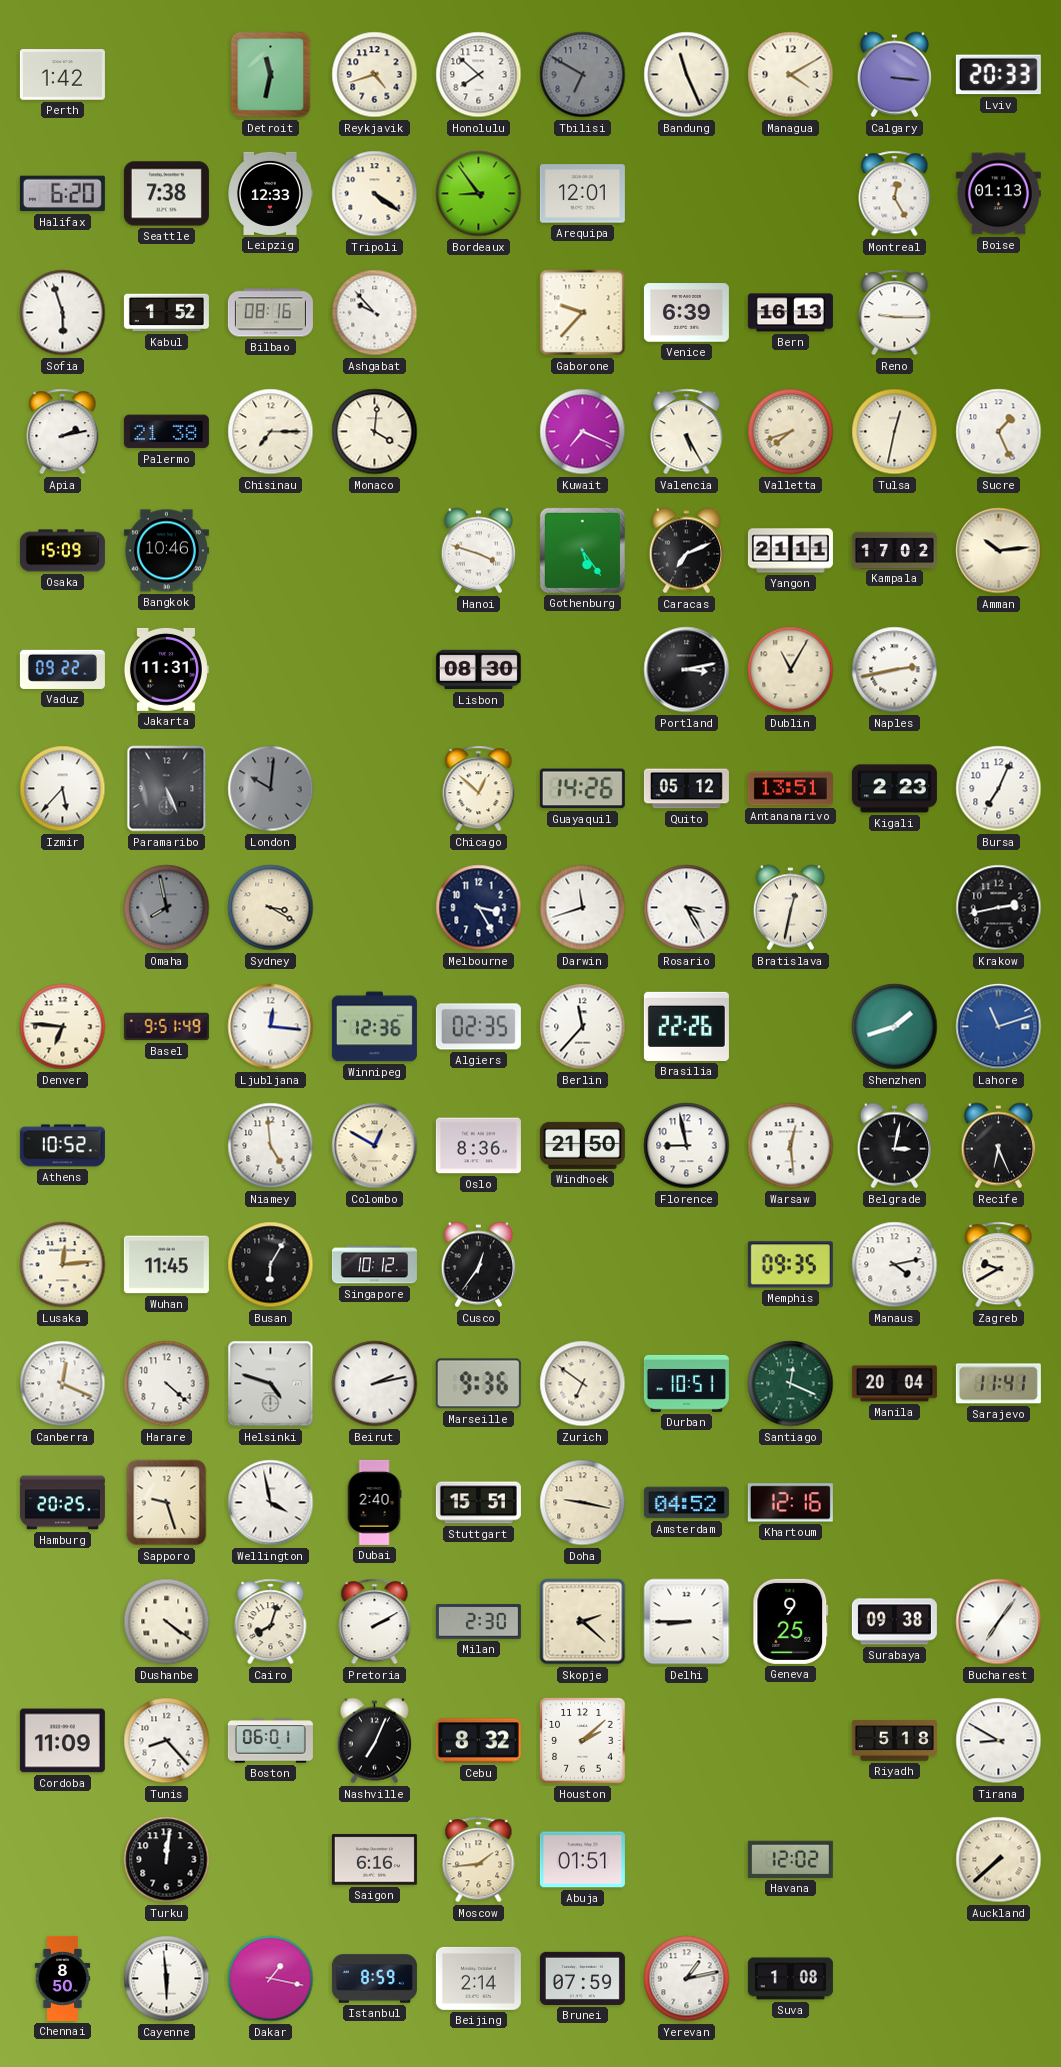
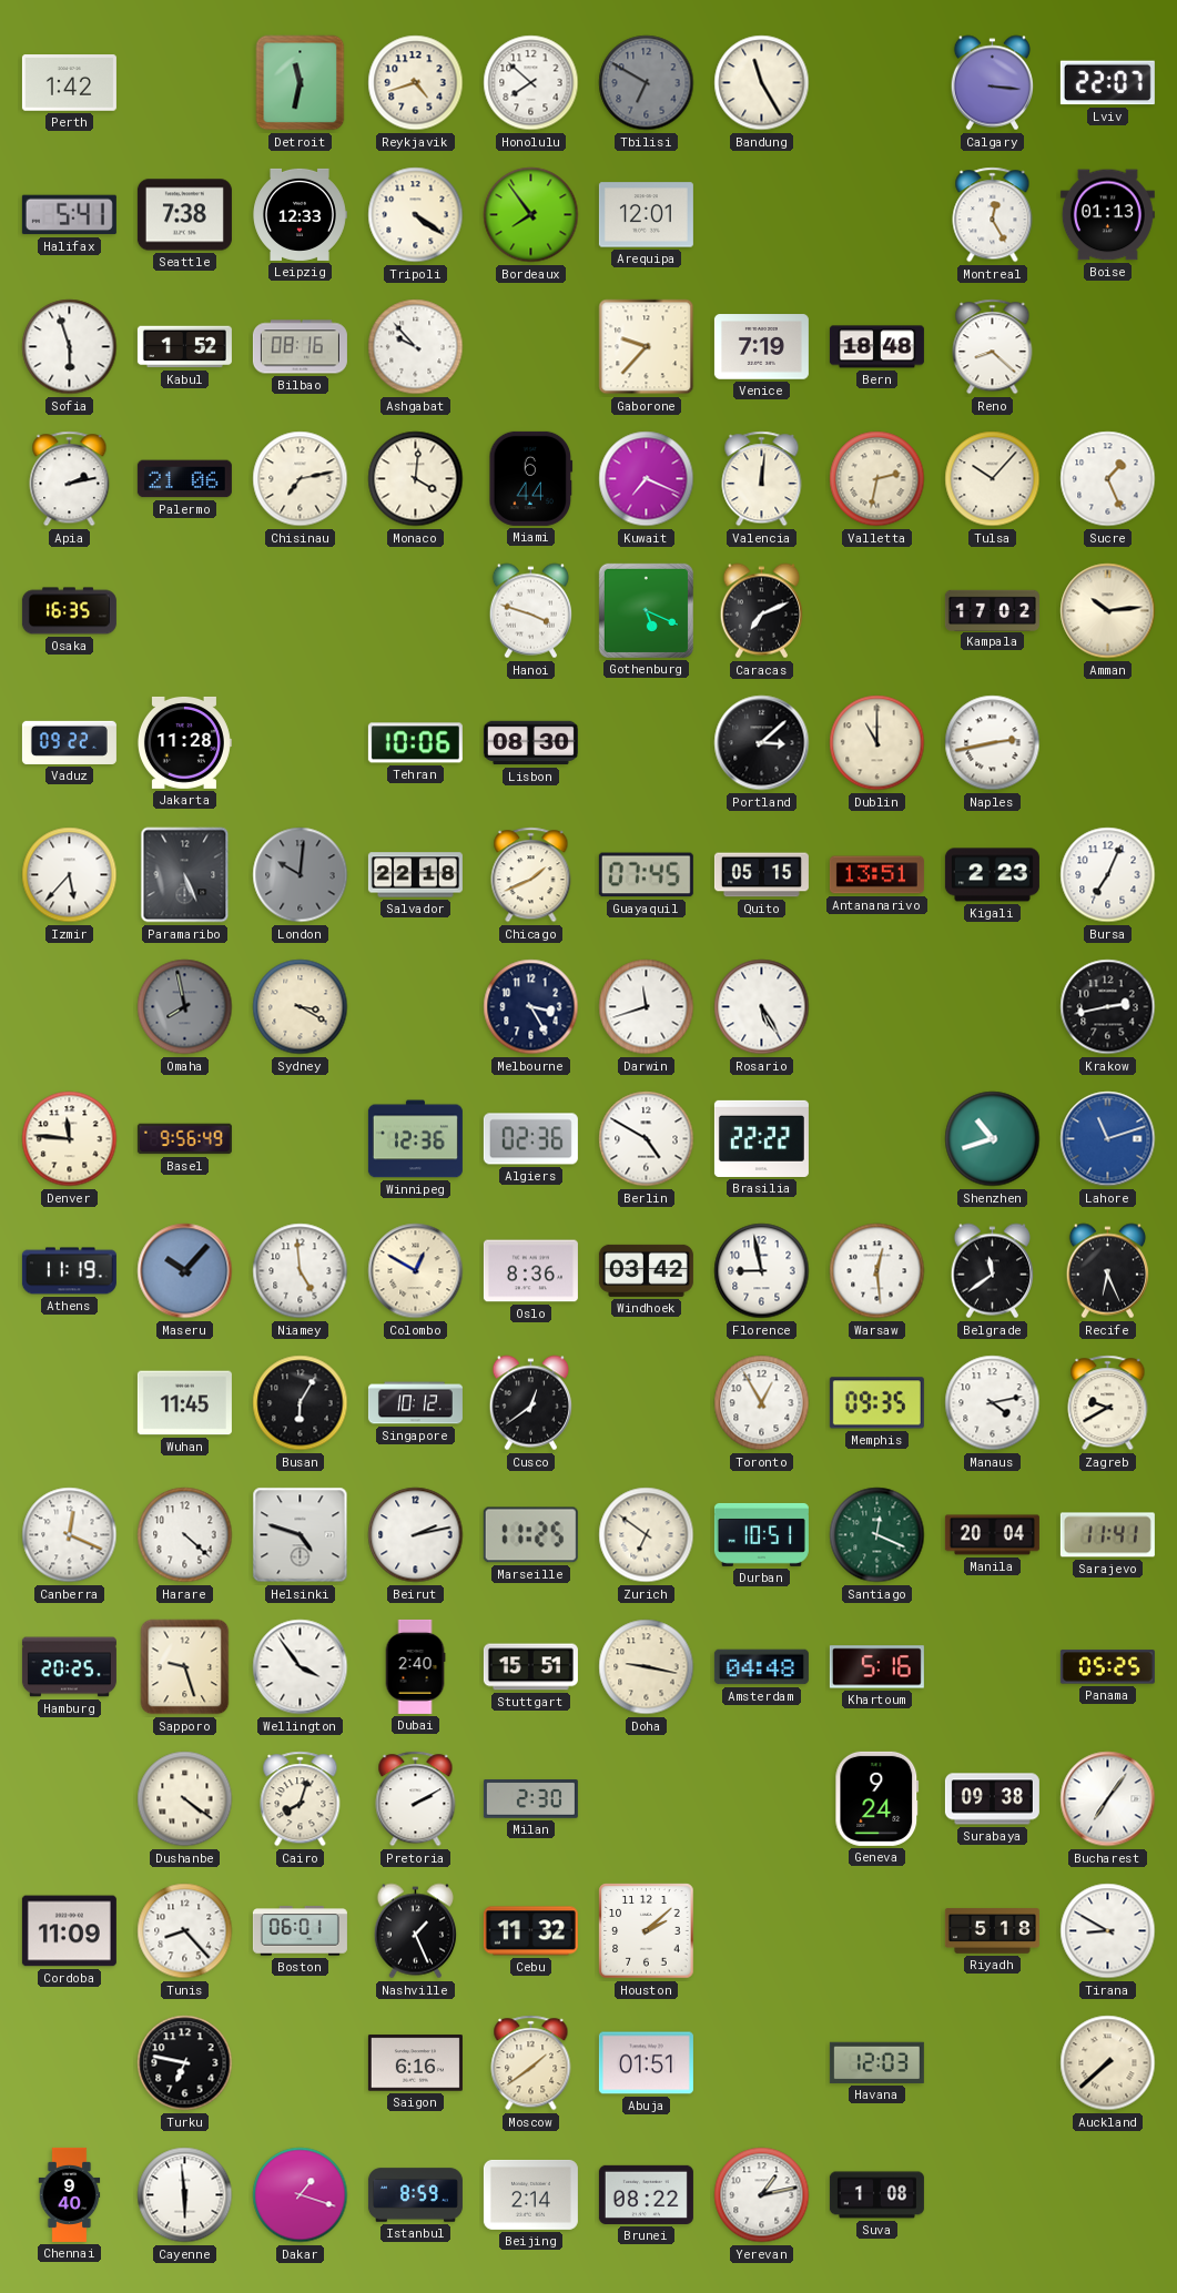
Bandung: 11:26 -> 11:25 (762, 83)
Managua: 4:10 -> none (791, 75)
Lviv: 20:33 -> 22:07 (1107, 83)
Halifax: 6:20 -> 5:41 (69, 215)
Bordeaux: 8:54 -> 7:54 (531, 215)
Venice: 6:39 -> 7:19 (761, 347)
Bern: 16:13 -> 18:48 (876, 347)
Reno: 9:15 -> 8:22 (993, 347)
Palermo: 21:38 -> 21:06 (184, 479)
Chisinau: 7:15 -> 7:13 (301, 479)
Miami: none -> 6:44 (531, 478)
Valencia: 5:25 -> 12:01 (762, 479)
Valletta: 7:42 -> 2:32 (877, 479)
Tulsa: 12:32 -> 10:07 (993, 479)
Osaka: 15:09 -> 16:35 (69, 611)
Bangkok: 10:46 -> none (166, 551)
Gothenburg: 5:24 -> 5:19 (646, 610)
Yangon: 21:11 -> none (790, 551)
Jakarta: 11:31 -> 11:28 (184, 742)
Tehran: none -> 10:06 (415, 743)
Portland: 3:13 -> 3:08 (762, 743)
Dublin: 11:05 -> 11:00 (877, 743)
Salvador: none -> 22:18 (415, 875)
Chicago: 12:52 -> 1:41 (531, 875)
Guayaquil: 14:26 -> 07:45 (646, 875)
Quito: 05:12 -> 05:15 (761, 875)
Rosario: 3:25 -> 5:25 (762, 1007)
Bratislava: 12:32 -> none (790, 908)
Denver: 6:46 -> 11:46 (70, 1139)
Basel: 9:51 -> 9:56 (184, 1139)
Ljubljana: 12:16 -> none (271, 1027)
Algiers: 02:35 -> 02:36 (530, 1139)
Berlin: 11:37 -> 4:50 (647, 1139)
Brasilia: 22:26 -> 22:22 (761, 1138)
Shenzhen: 1:42 -> 10:42 (993, 1139)
Athens: 10:52 -> 11:19 (69, 1271)
Maseru: none -> 10:07 (185, 1271)
Windhoek: 21:50 -> 03:42 (646, 1270)
Belgrade: 3:02 -> 11:39 (992, 1271)
Lusaka: 12:14 -> none (63, 1265)
Cusco: 12:36 -> 12:39 (530, 1403)
Toronto: none -> 12:55 (762, 1403)
Marseille: 9:36 -> 11:25 (530, 1535)
Wellington: 3:58 -> 3:54 (301, 1667)
Amsterdam: 04:52 -> 04:48 (761, 1667)
Khartoum: 12:16 -> 5:16 (876, 1667)
Panama: none -> 05:25 (1107, 1667)
Skopje: 2:22 -> none (583, 1622)
Delhi: 8:45 -> none (687, 1622)
Geneva: 9:25 -> 9:24 (877, 1798)
Nashville: 7:04 -> 1:26 (415, 1931)
Cebu: 8:32 -> 11:32 (530, 1931)
Turku: 12:01 -> 6:47 (185, 2063)
Moscow: 1:44 -> 1:39 (531, 2063)
Havana: 12:02 -> 12:03 (876, 2062)
Chennai: 8:50 -> 9:40 (70, 2194)
Dakar: 1:17 -> 1:18 (301, 2195)
Brunei: 07:59 -> 08:22 (646, 2194)
